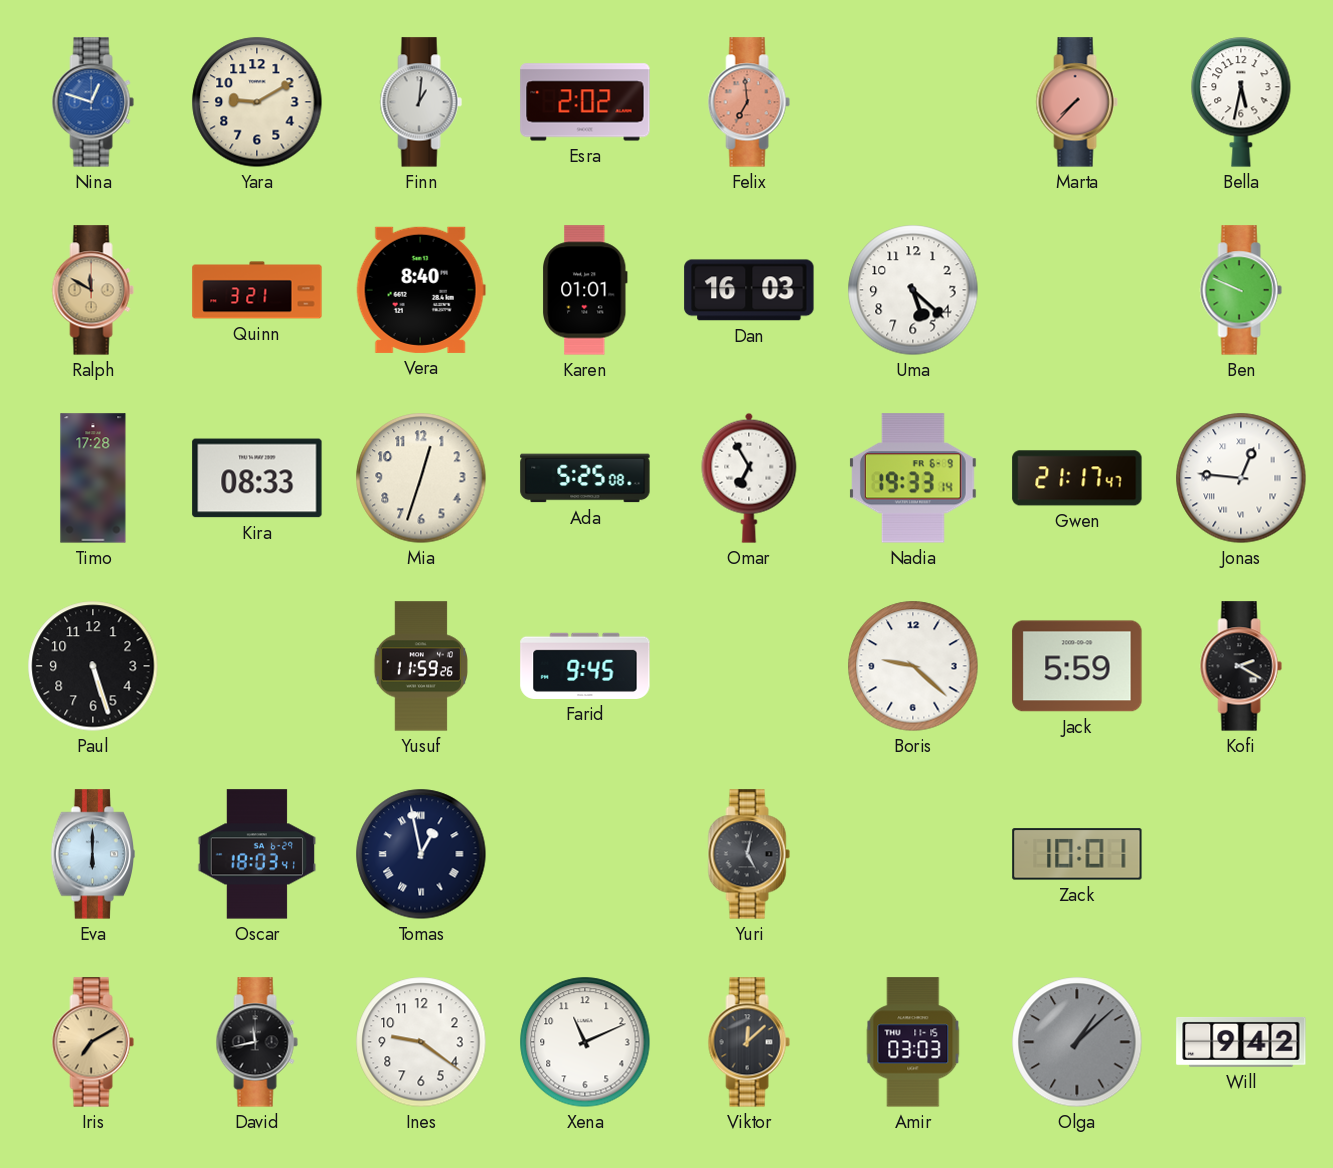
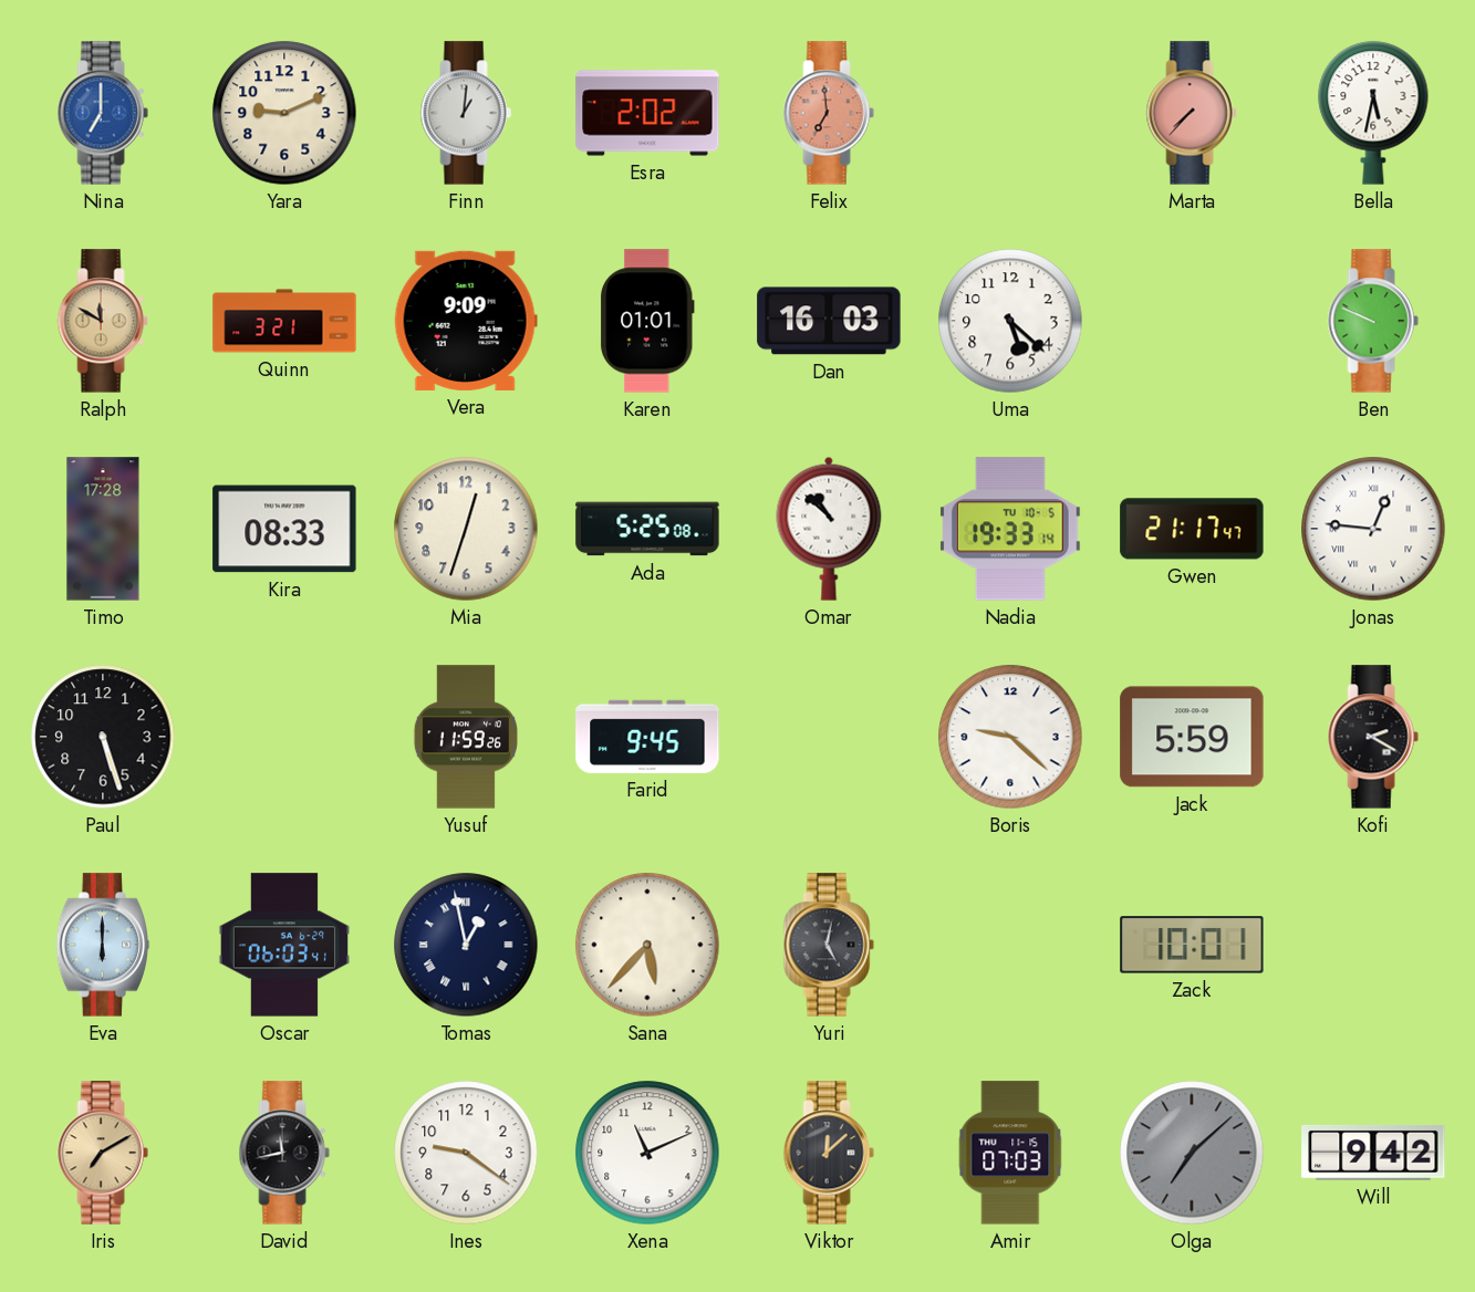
Nina: 12:48 -> 7:00 (103, 113)
Yara: 9:10 -> 9:11 (284, 113)
Vera: 8:40 -> 9:09 (466, 321)
Omar: 6:55 -> 10:52 (829, 529)
Nadia date: FR 6-9 -> TU 10-5 (1010, 529)
Oscar: 18:03 -> 06:03 (284, 945)
Sana: none -> 5:37 (647, 945)
Amir: 03:03 -> 07:03 (1010, 1153)
Olga: 1:08 -> 7:08 (1192, 1153)
